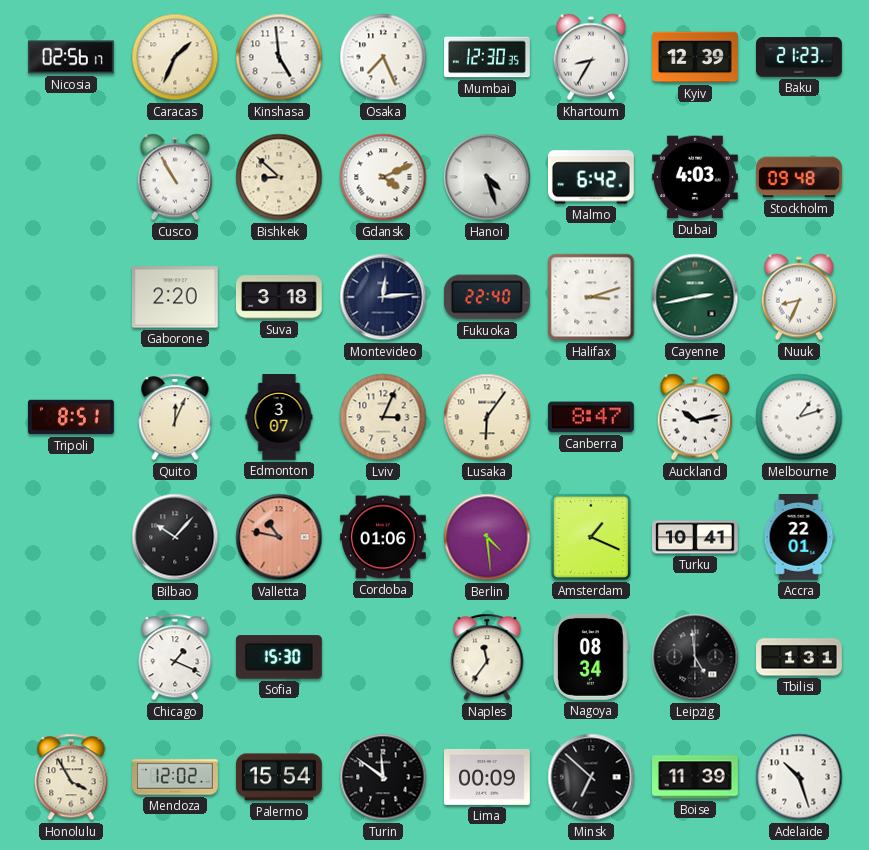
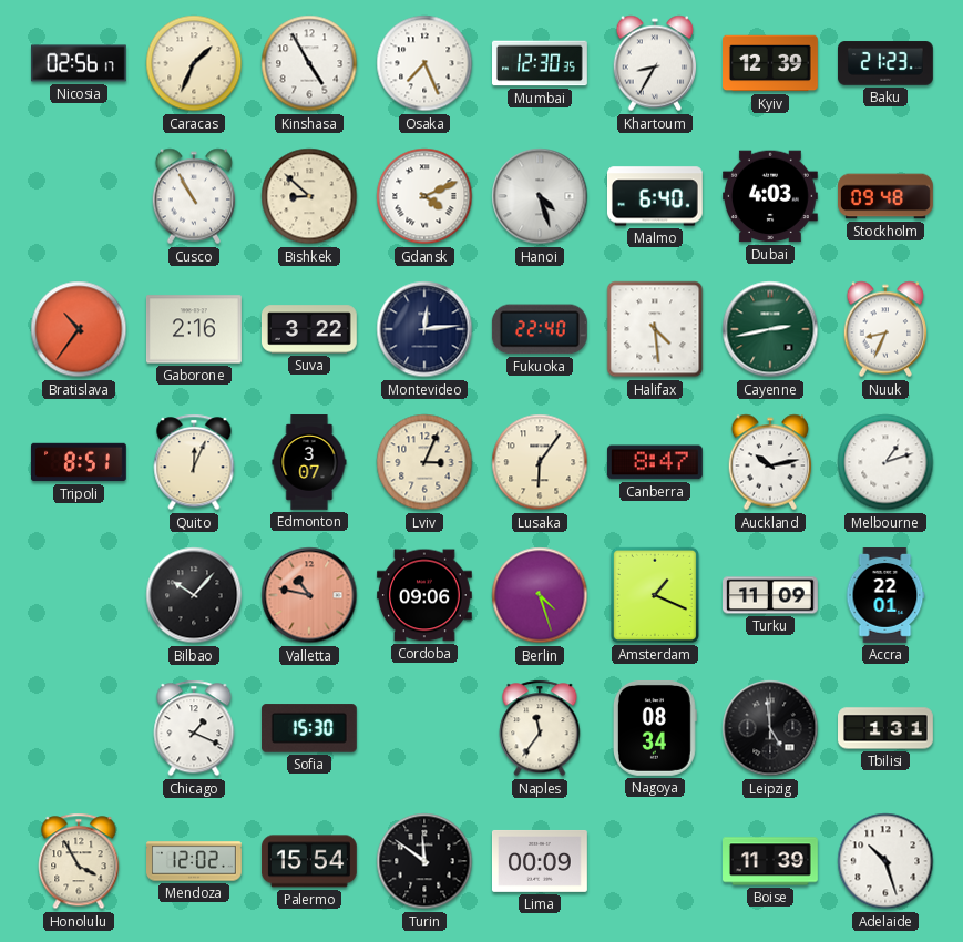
Kinshasa: 4:59 -> 4:55 (309, 63)
Malmo: 6:42 -> 6:40 (655, 196)
Bratislava: none -> 10:36 (79, 329)
Gaborone: 2:20 -> 2:16 (194, 329)
Suva: 3:18 -> 3:22 (309, 329)
Halifax: 3:12 -> 4:29 (655, 329)
Cordoba: 01:06 -> 09:06 (424, 595)
Berlin: 4:29 -> 4:27 (540, 595)
Turku: 10:41 -> 11:09 (771, 595)
Minsk: 6:52 -> none (591, 777)
